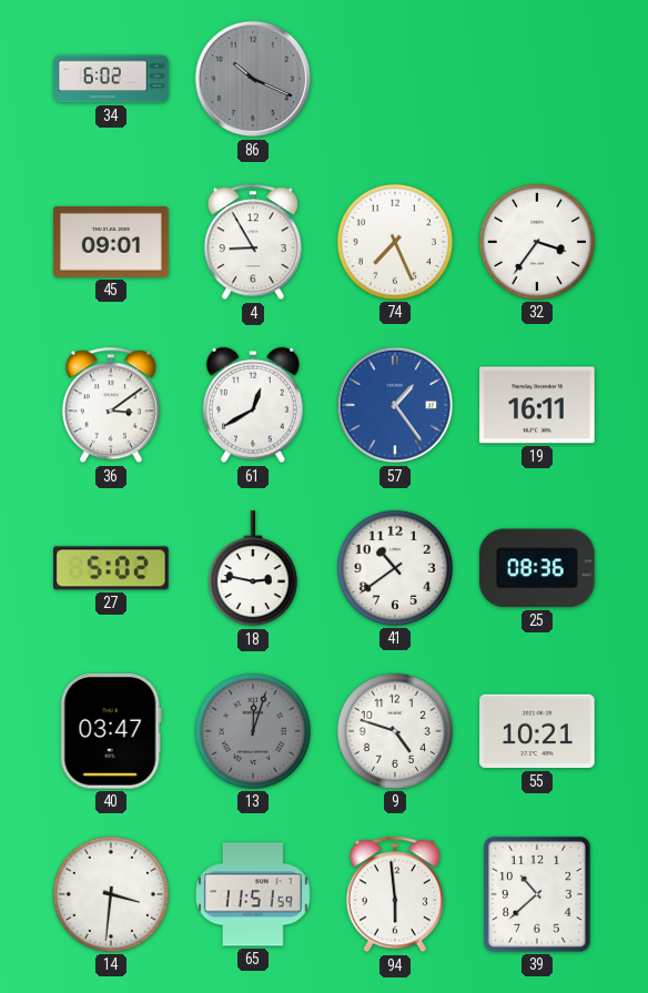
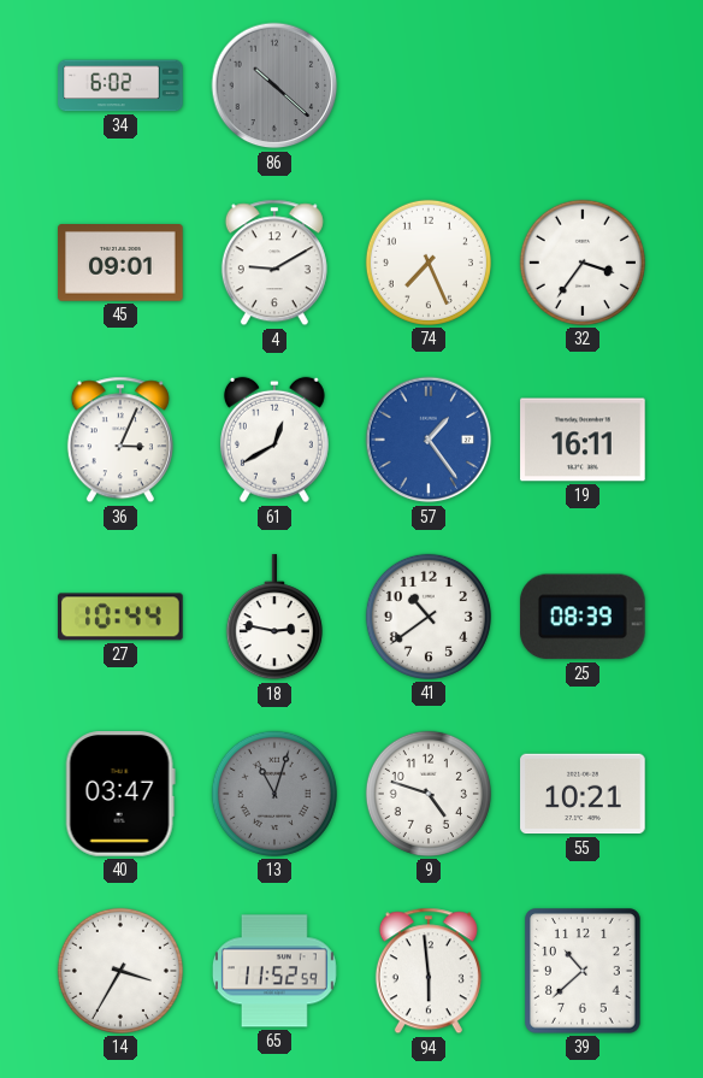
86: 10:19 -> 10:22 (274, 86)
4: 8:55 -> 9:10 (274, 263)
36: 3:09 -> 3:04 (120, 440)
27: 5:02 -> 10:44 (120, 617)
25: 08:36 -> 08:39 (583, 617)
13: 12:03 -> 11:03 (274, 794)
14: 3:31 -> 3:35 (120, 971)
65: 11:51 -> 11:52 (274, 971)
